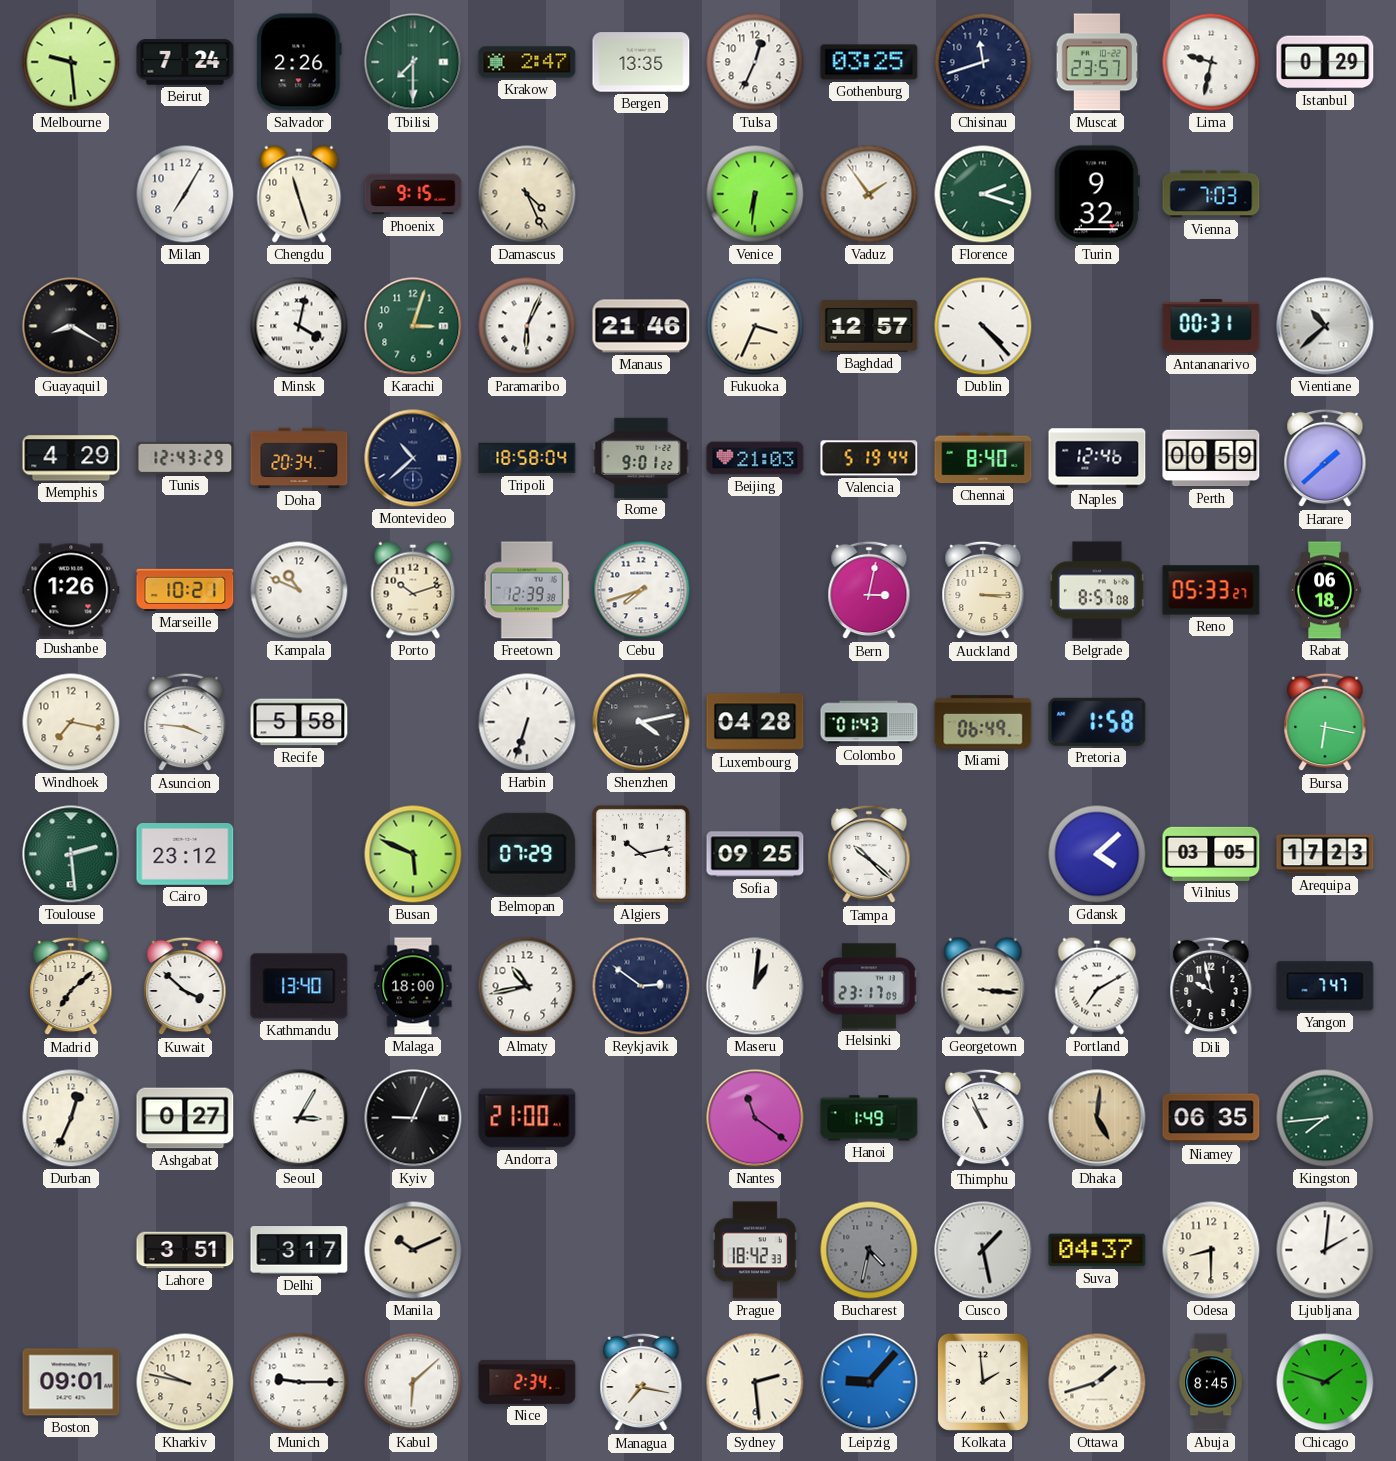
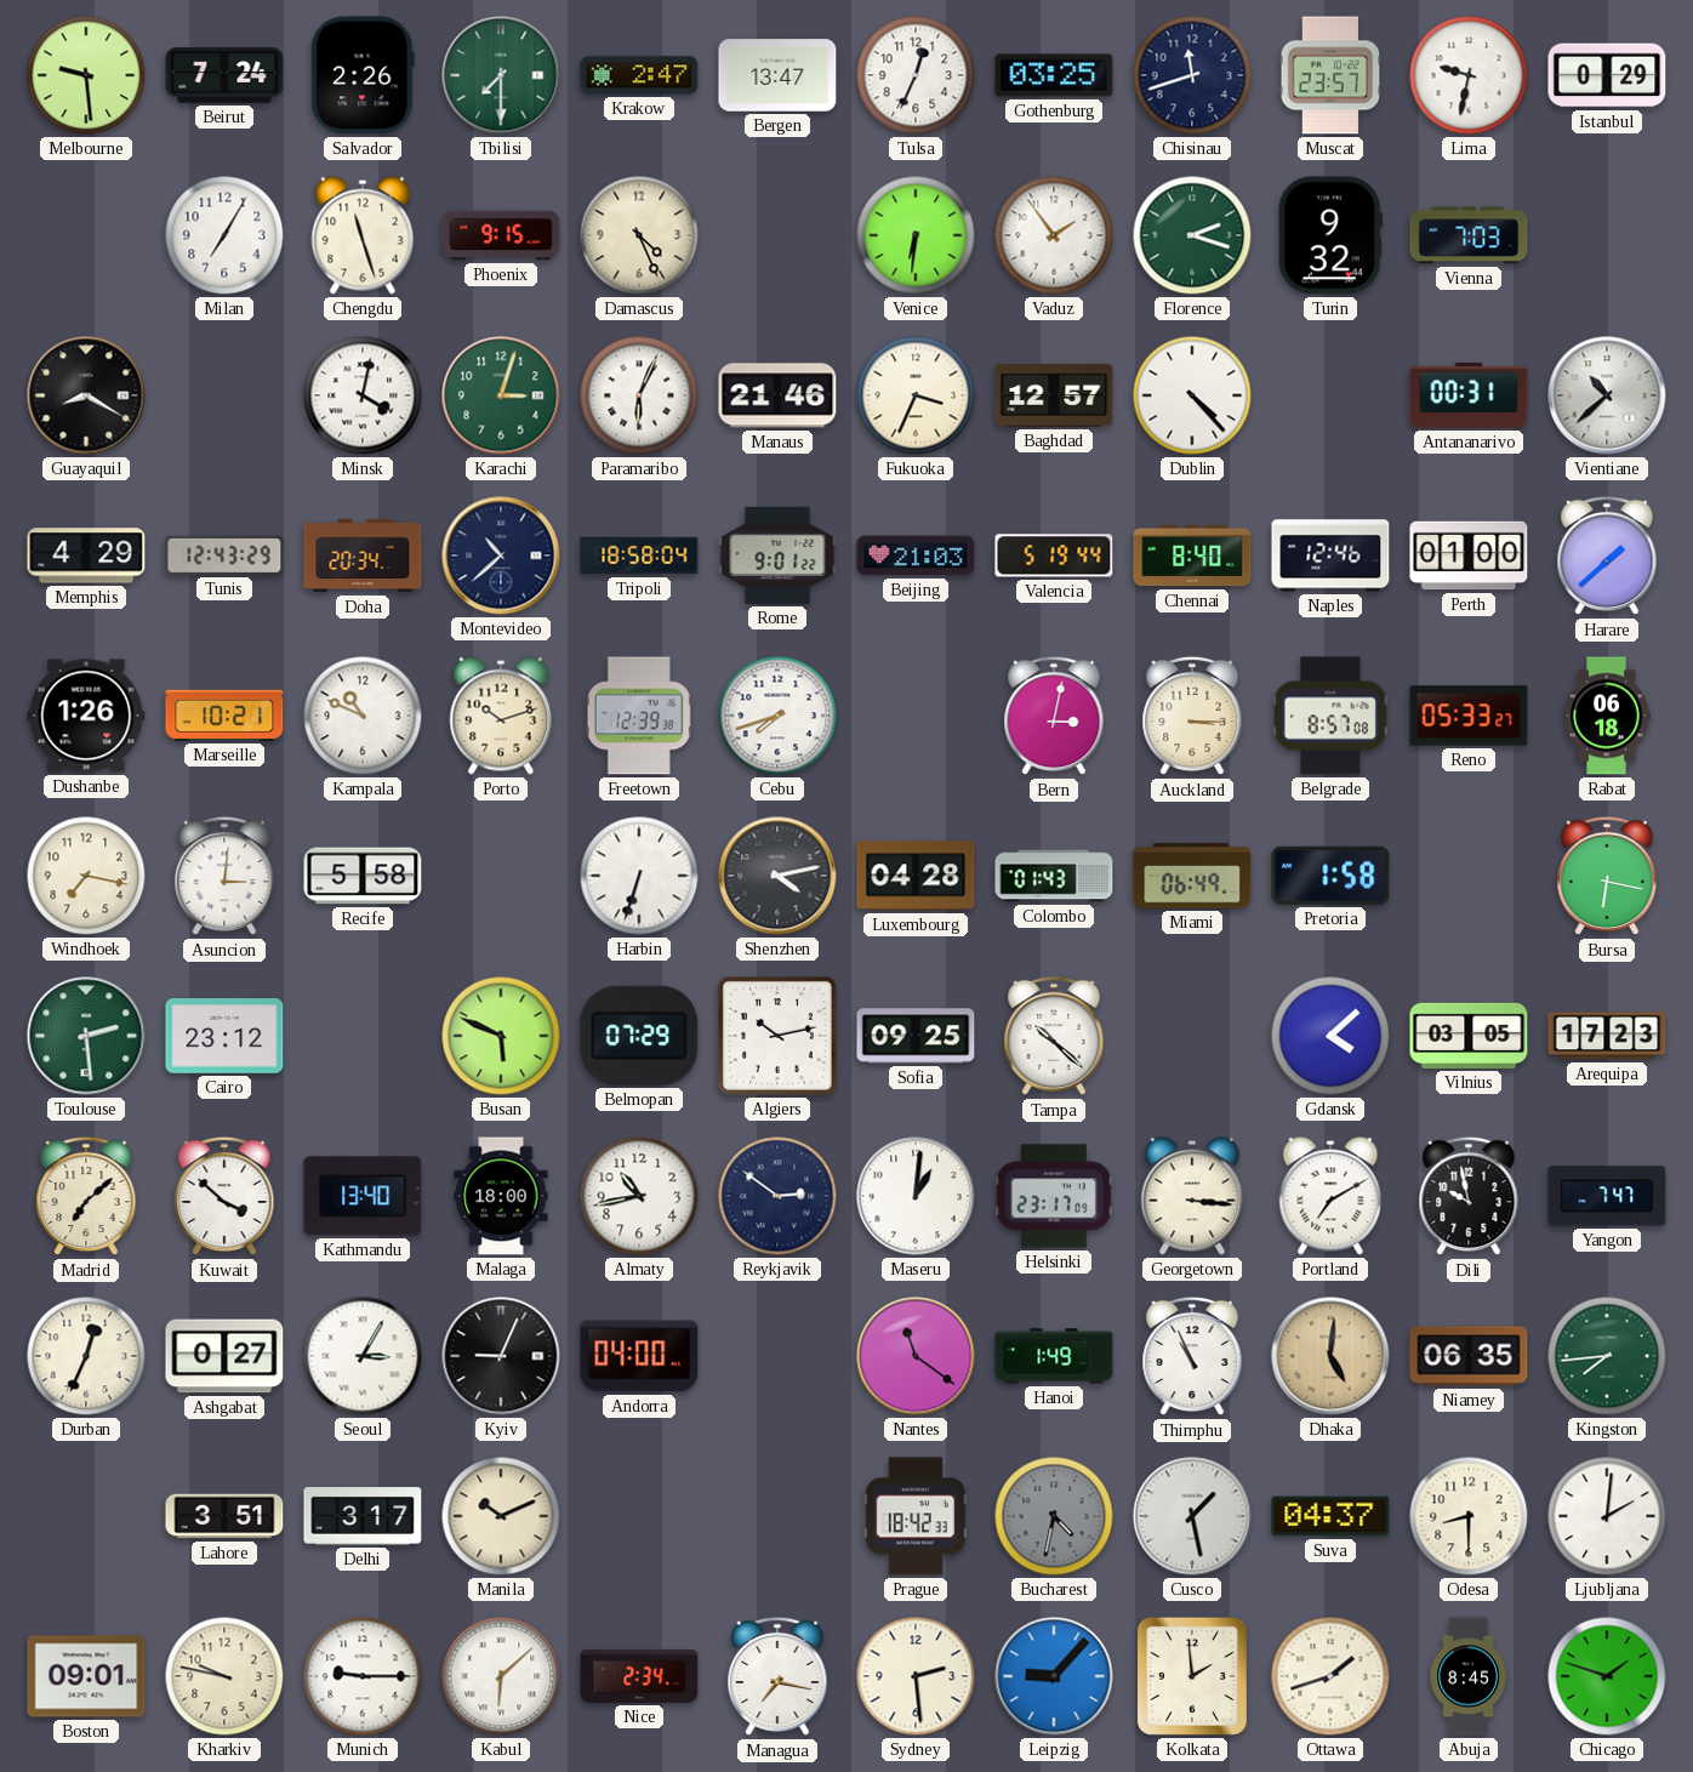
Bergen: 13:35 -> 13:47 (777, 75)
Perth: 00:59 -> 01:00 (1469, 555)
Asuncion: 3:46 -> 3:01 (224, 876)
Andorra: 21:00 -> 04:00 (639, 1356)
